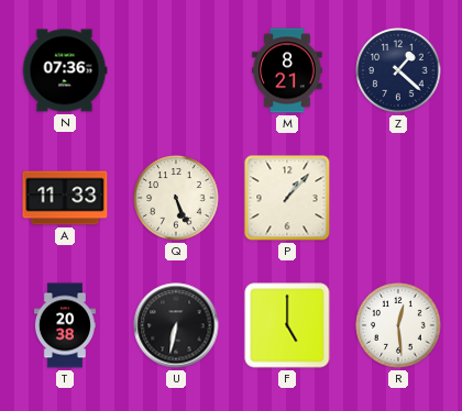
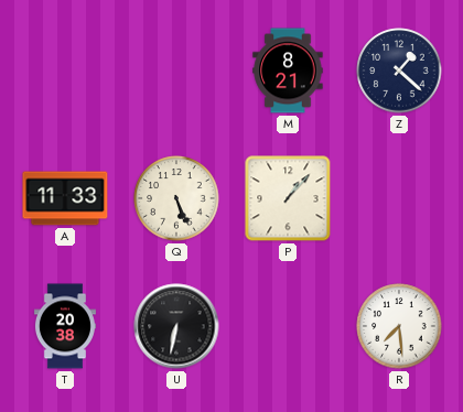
N: 07:36 -> none (65, 70)
F: 5:00 -> none (287, 325)
R: 12:29 -> 7:29 (399, 326)
